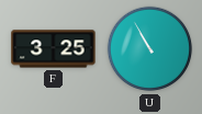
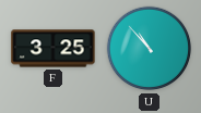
U: 10:55 -> 10:53 (150, 49)
